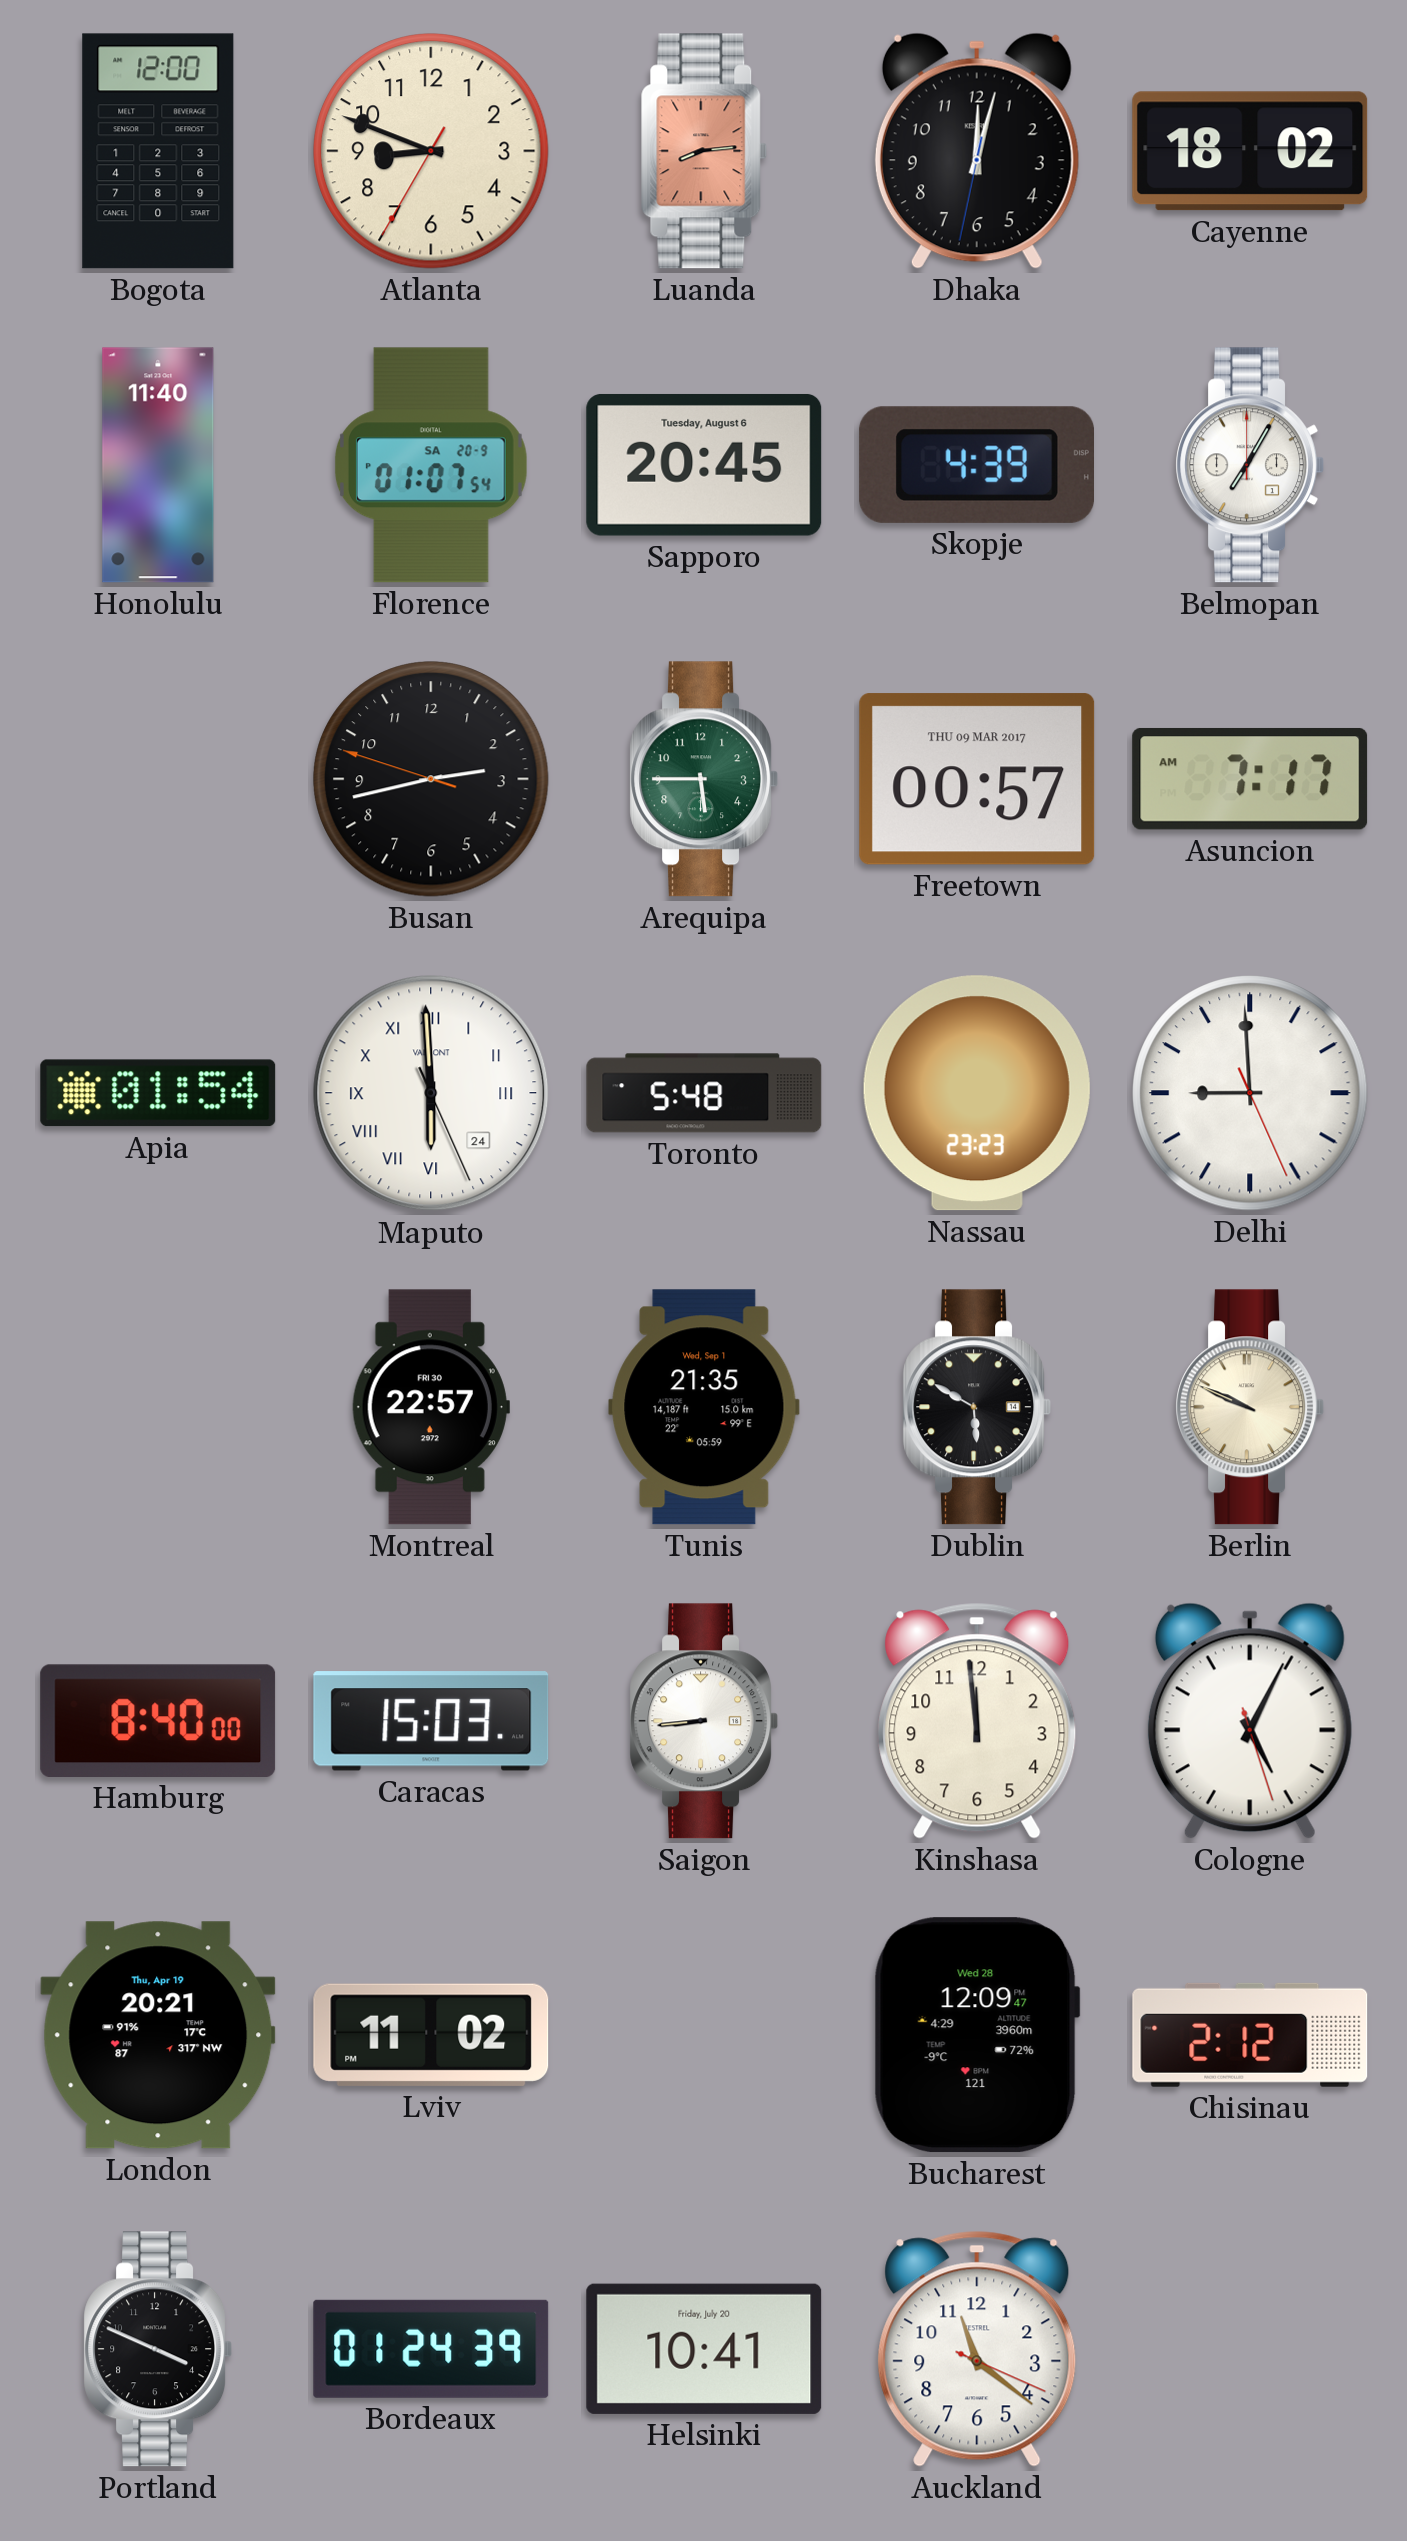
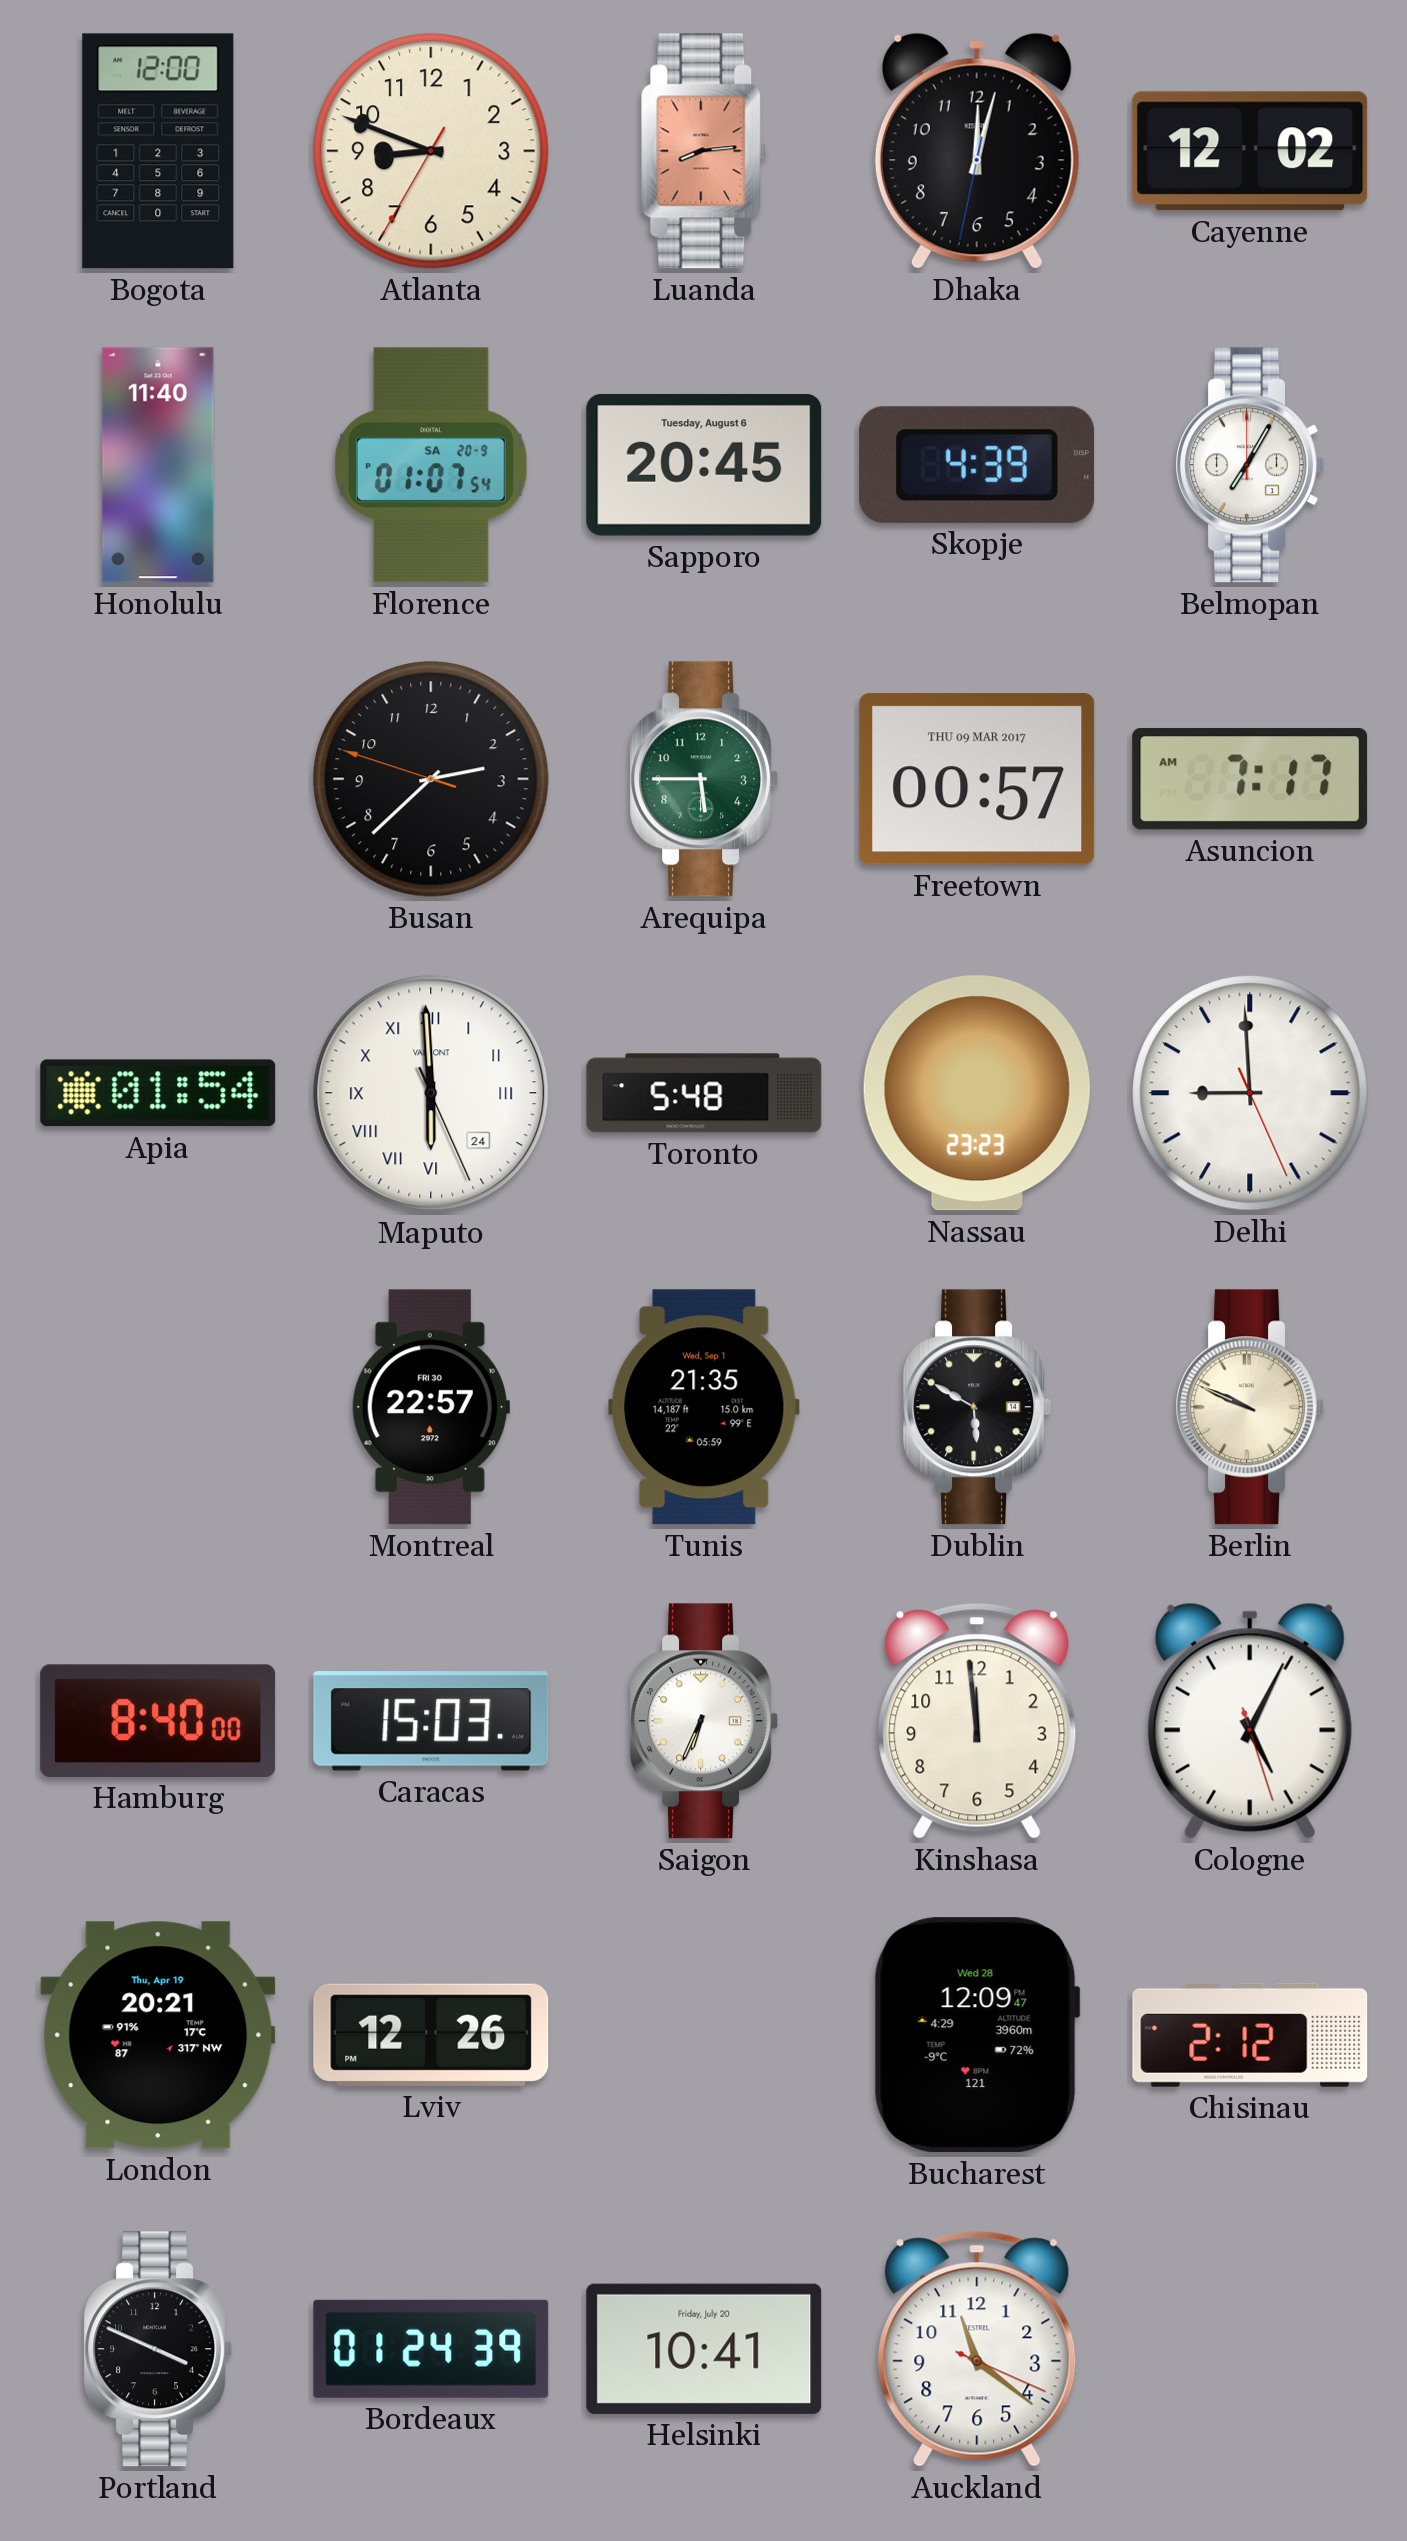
Cayenne: 18:02 -> 12:02 (1250, 151)
Busan: 2:42 -> 2:37 (431, 779)
Saigon: 8:44 -> 6:34 (703, 1721)
Lviv: 11:02 -> 12:26 (431, 2035)
